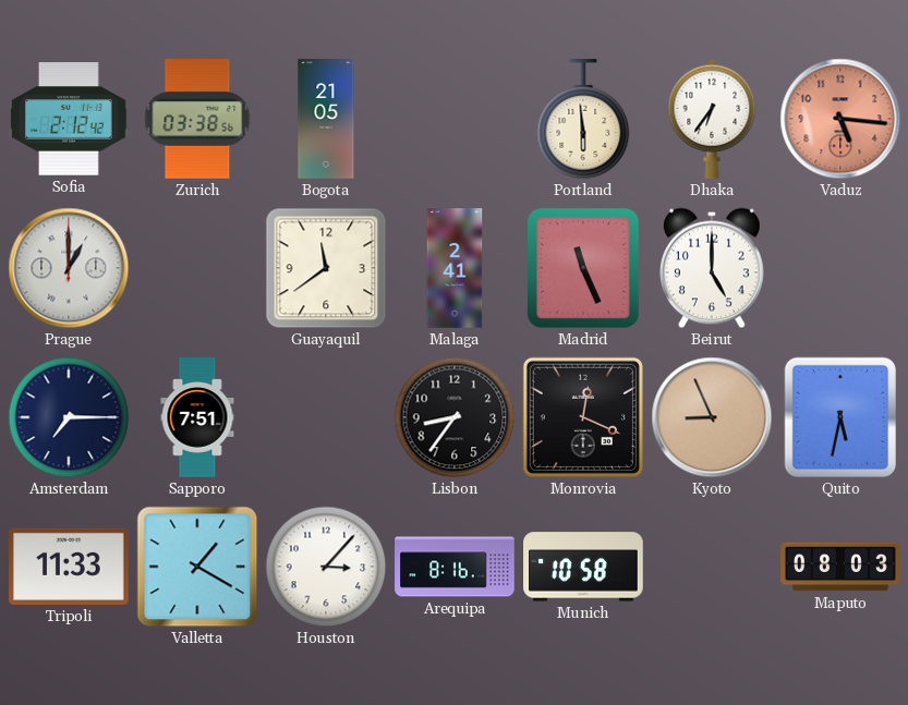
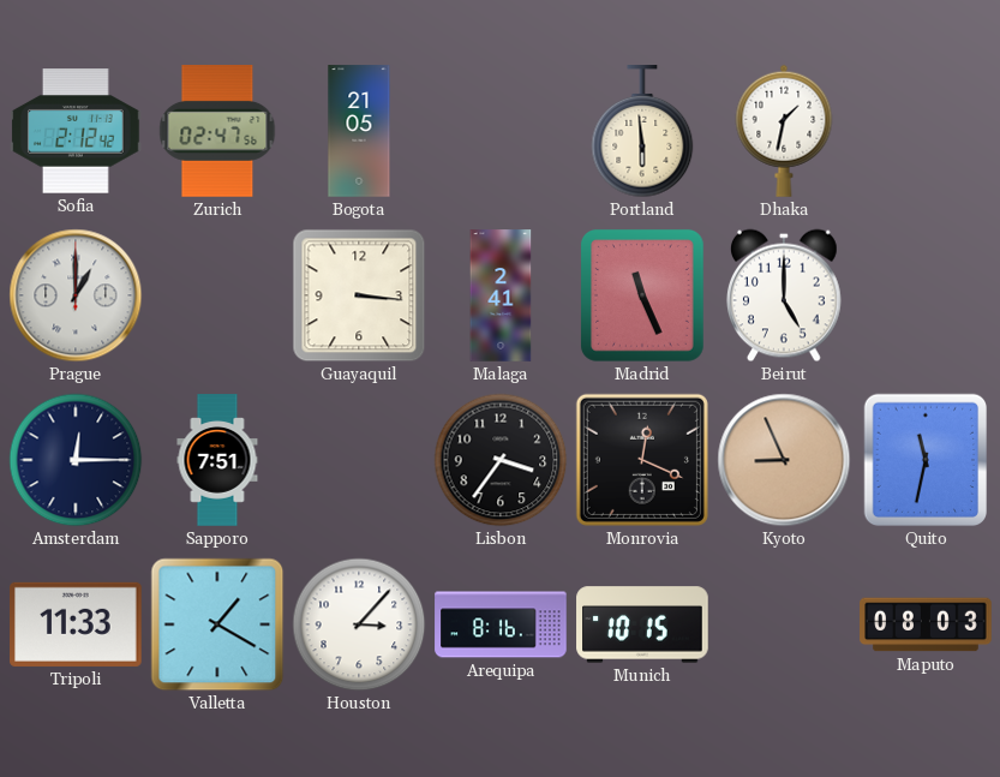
Zurich: 03:38 -> 02:47 (217, 131)
Dhaka: 6:36 -> 1:32 (784, 131)
Vaduz: 5:16 -> none (840, 119)
Guayaquil: 11:39 -> 3:16 (359, 295)
Amsterdam: 7:15 -> 12:15 (76, 460)
Lisbon: 8:36 -> 3:36 (501, 460)
Quito: 5:32 -> 11:32 (924, 460)
Munich: 10:58 -> 10:15 (642, 624)
